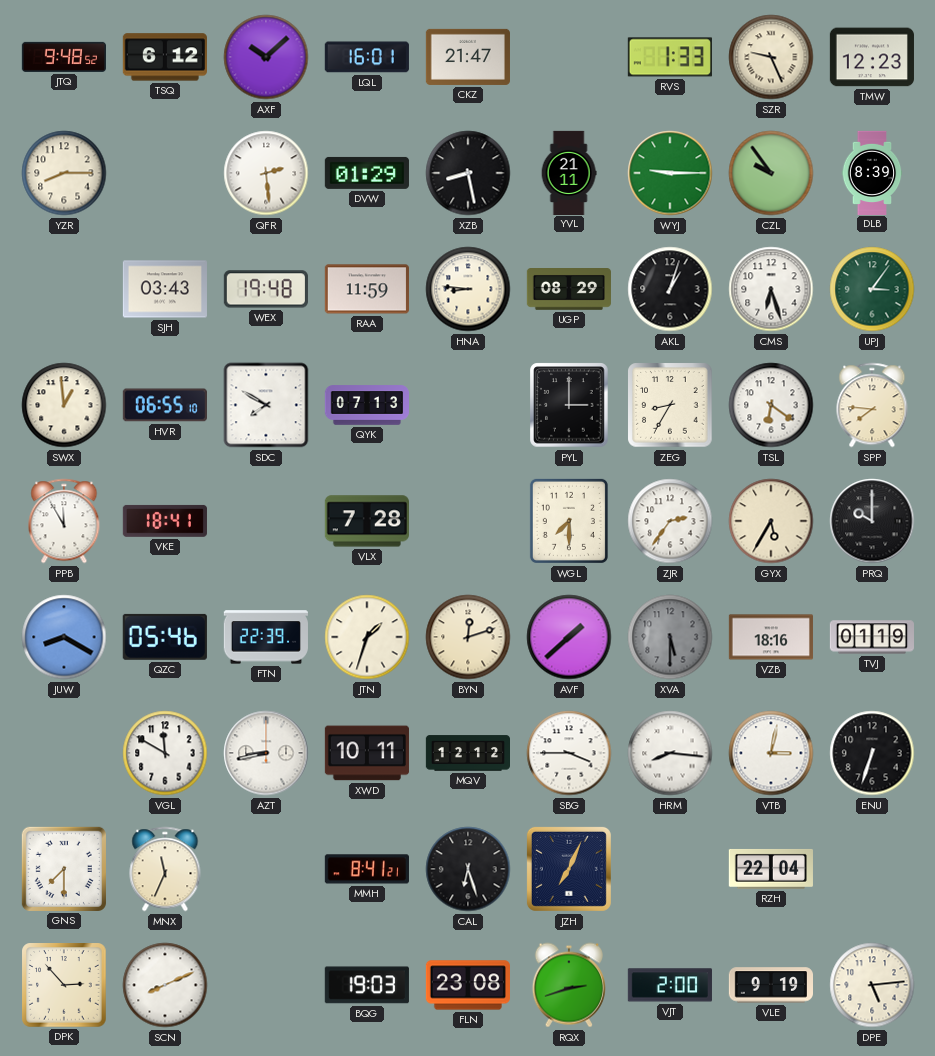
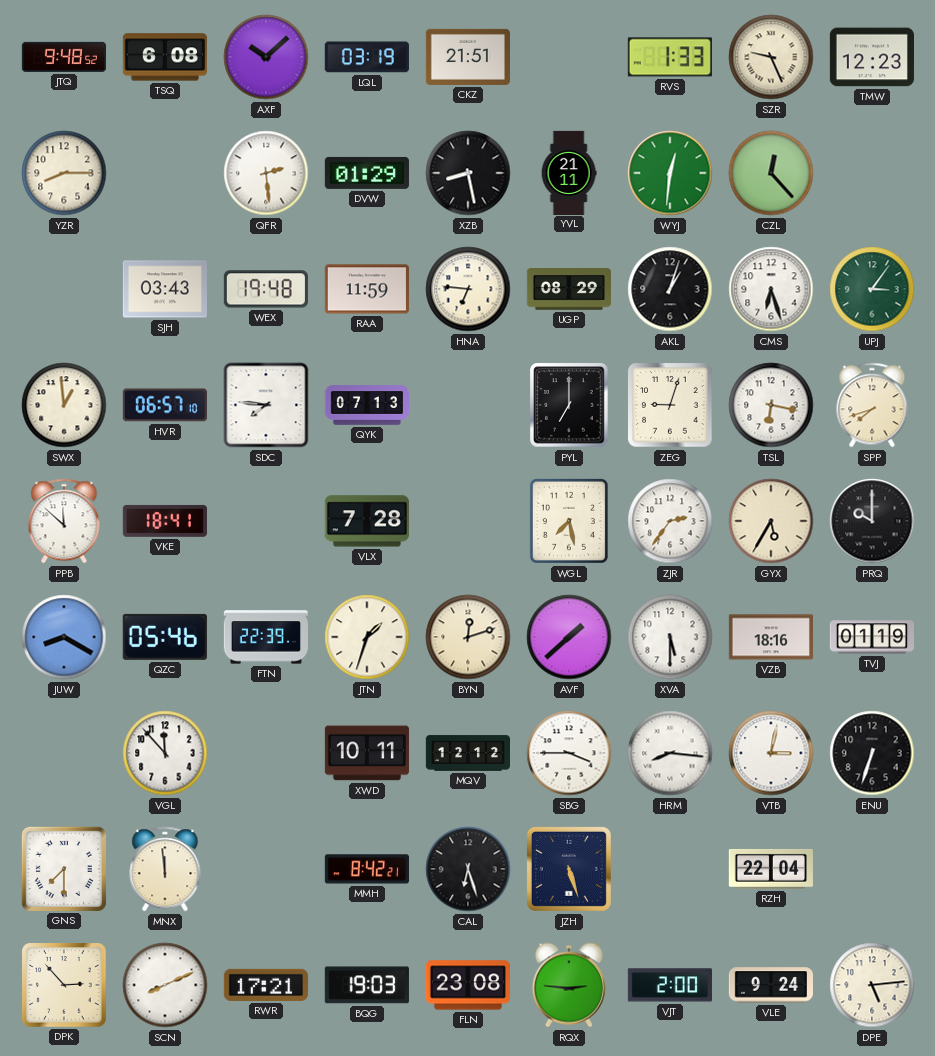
TSQ: 6:12 -> 6:08 (165, 57)
LQL: 16:01 -> 03:19 (367, 57)
CKZ: 21:47 -> 21:51 (468, 57)
WYJ: 9:15 -> 12:31 (670, 173)
CZL: 9:54 -> 12:23 (771, 173)
DLB: 8:39 -> none (872, 172)
HNA: 8:46 -> 6:46 (468, 289)
HVR: 06:55 -> 06:57 (165, 405)
SDC: 7:50 -> 7:46 (266, 405)
PYL: 3:00 -> 7:00 (569, 405)
ZEG: 8:35 -> 9:03 (670, 405)
TSL: 6:21 -> 6:17 (771, 405)
SPP: 7:46 -> 7:42 (872, 405)
PPB: 11:55 -> 11:52 (64, 521)
WGL: 7:30 -> 7:28 (569, 521)
XVA dial: grey -> white (670, 637)
VGL: 11:50 -> 11:53 (165, 753)
AZT: 8:43 -> none (266, 753)
MNX: 11:34 -> 11:59 (165, 869)
MMH: 8:41 -> 8:42 (367, 869)
JZH: 7:04 -> 5:27 (569, 869)
RWR: none -> 17:21 (266, 985)
RQX: 2:42 -> 2:46 (569, 985)
VLE: 9:19 -> 9:24 (770, 985)
